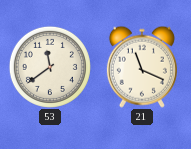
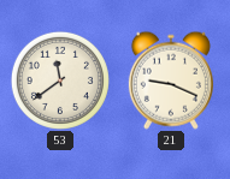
21: 11:19 -> 9:19 (171, 80)
